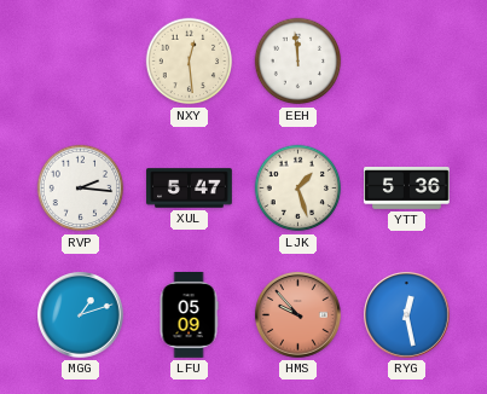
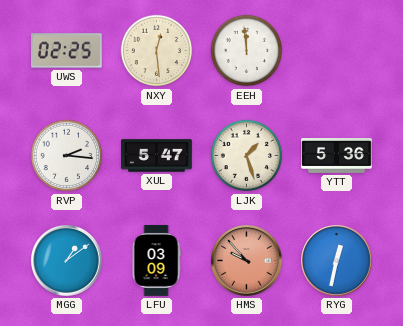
UWS: none -> 02:25 (67, 51)
MGG: 1:12 -> 1:09 (67, 261)
LFU: 05:09 -> 03:09 (156, 261)
RYG: 12:28 -> 12:32 (337, 261)
